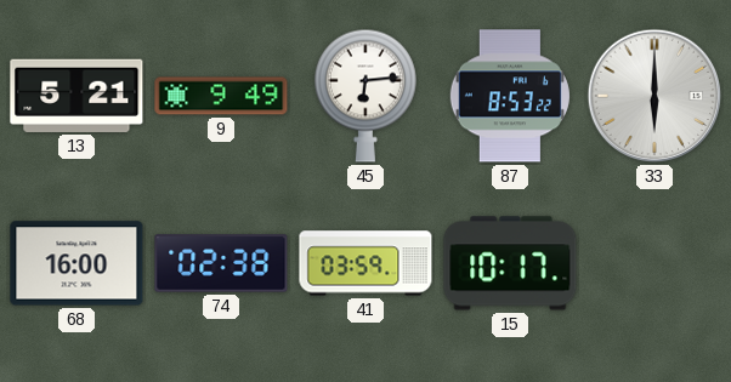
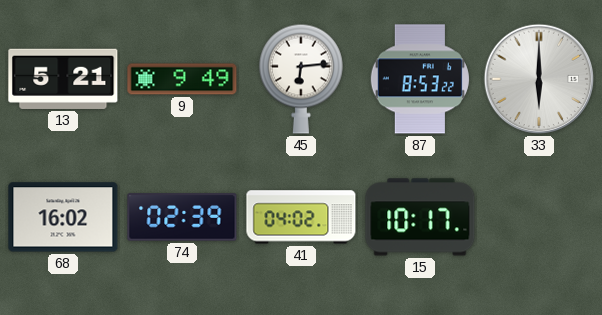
68: 16:00 -> 16:02 (63, 217)
74: 02:38 -> 02:39 (182, 217)
41: 03:59 -> 04:02 (301, 217)
